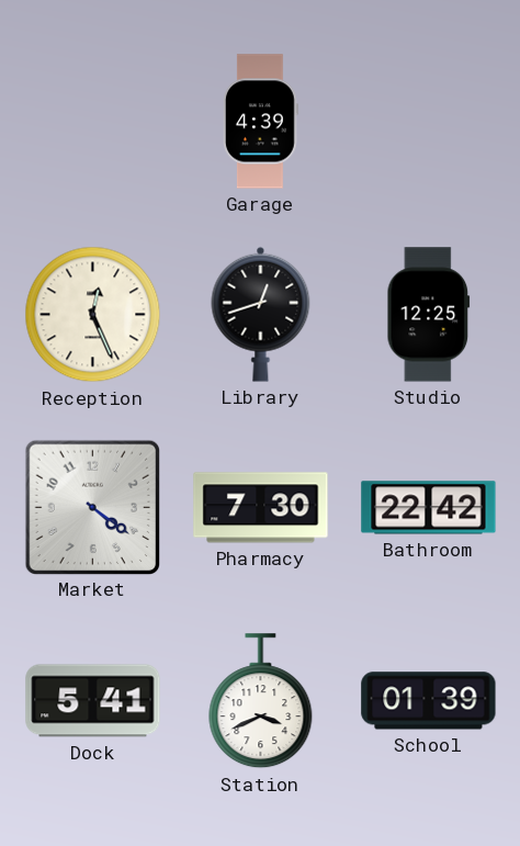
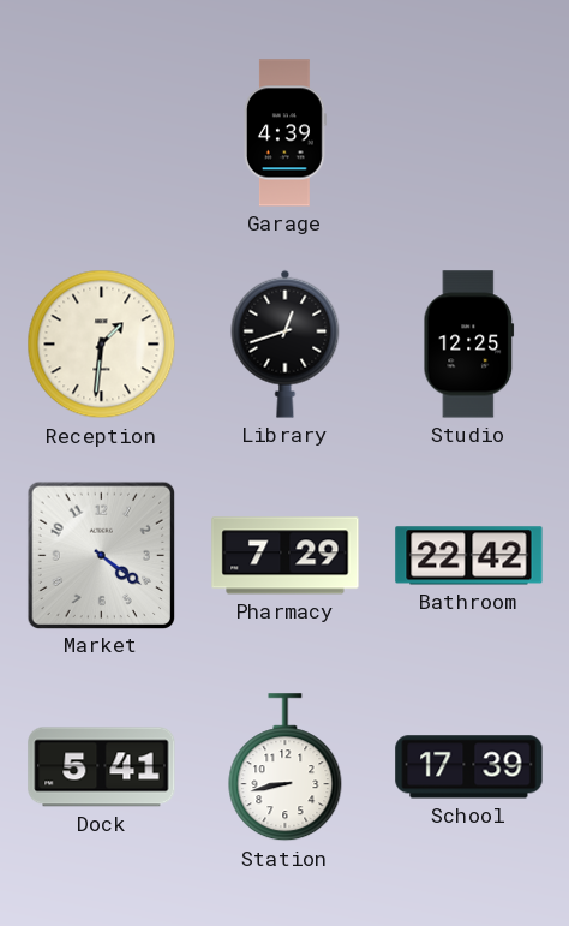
Reception: 12:26 -> 1:31 (102, 345)
Pharmacy: 7:30 -> 7:29 (286, 556)
Station: 3:41 -> 8:43 (286, 767)
School: 01:39 -> 17:39 (469, 767)
